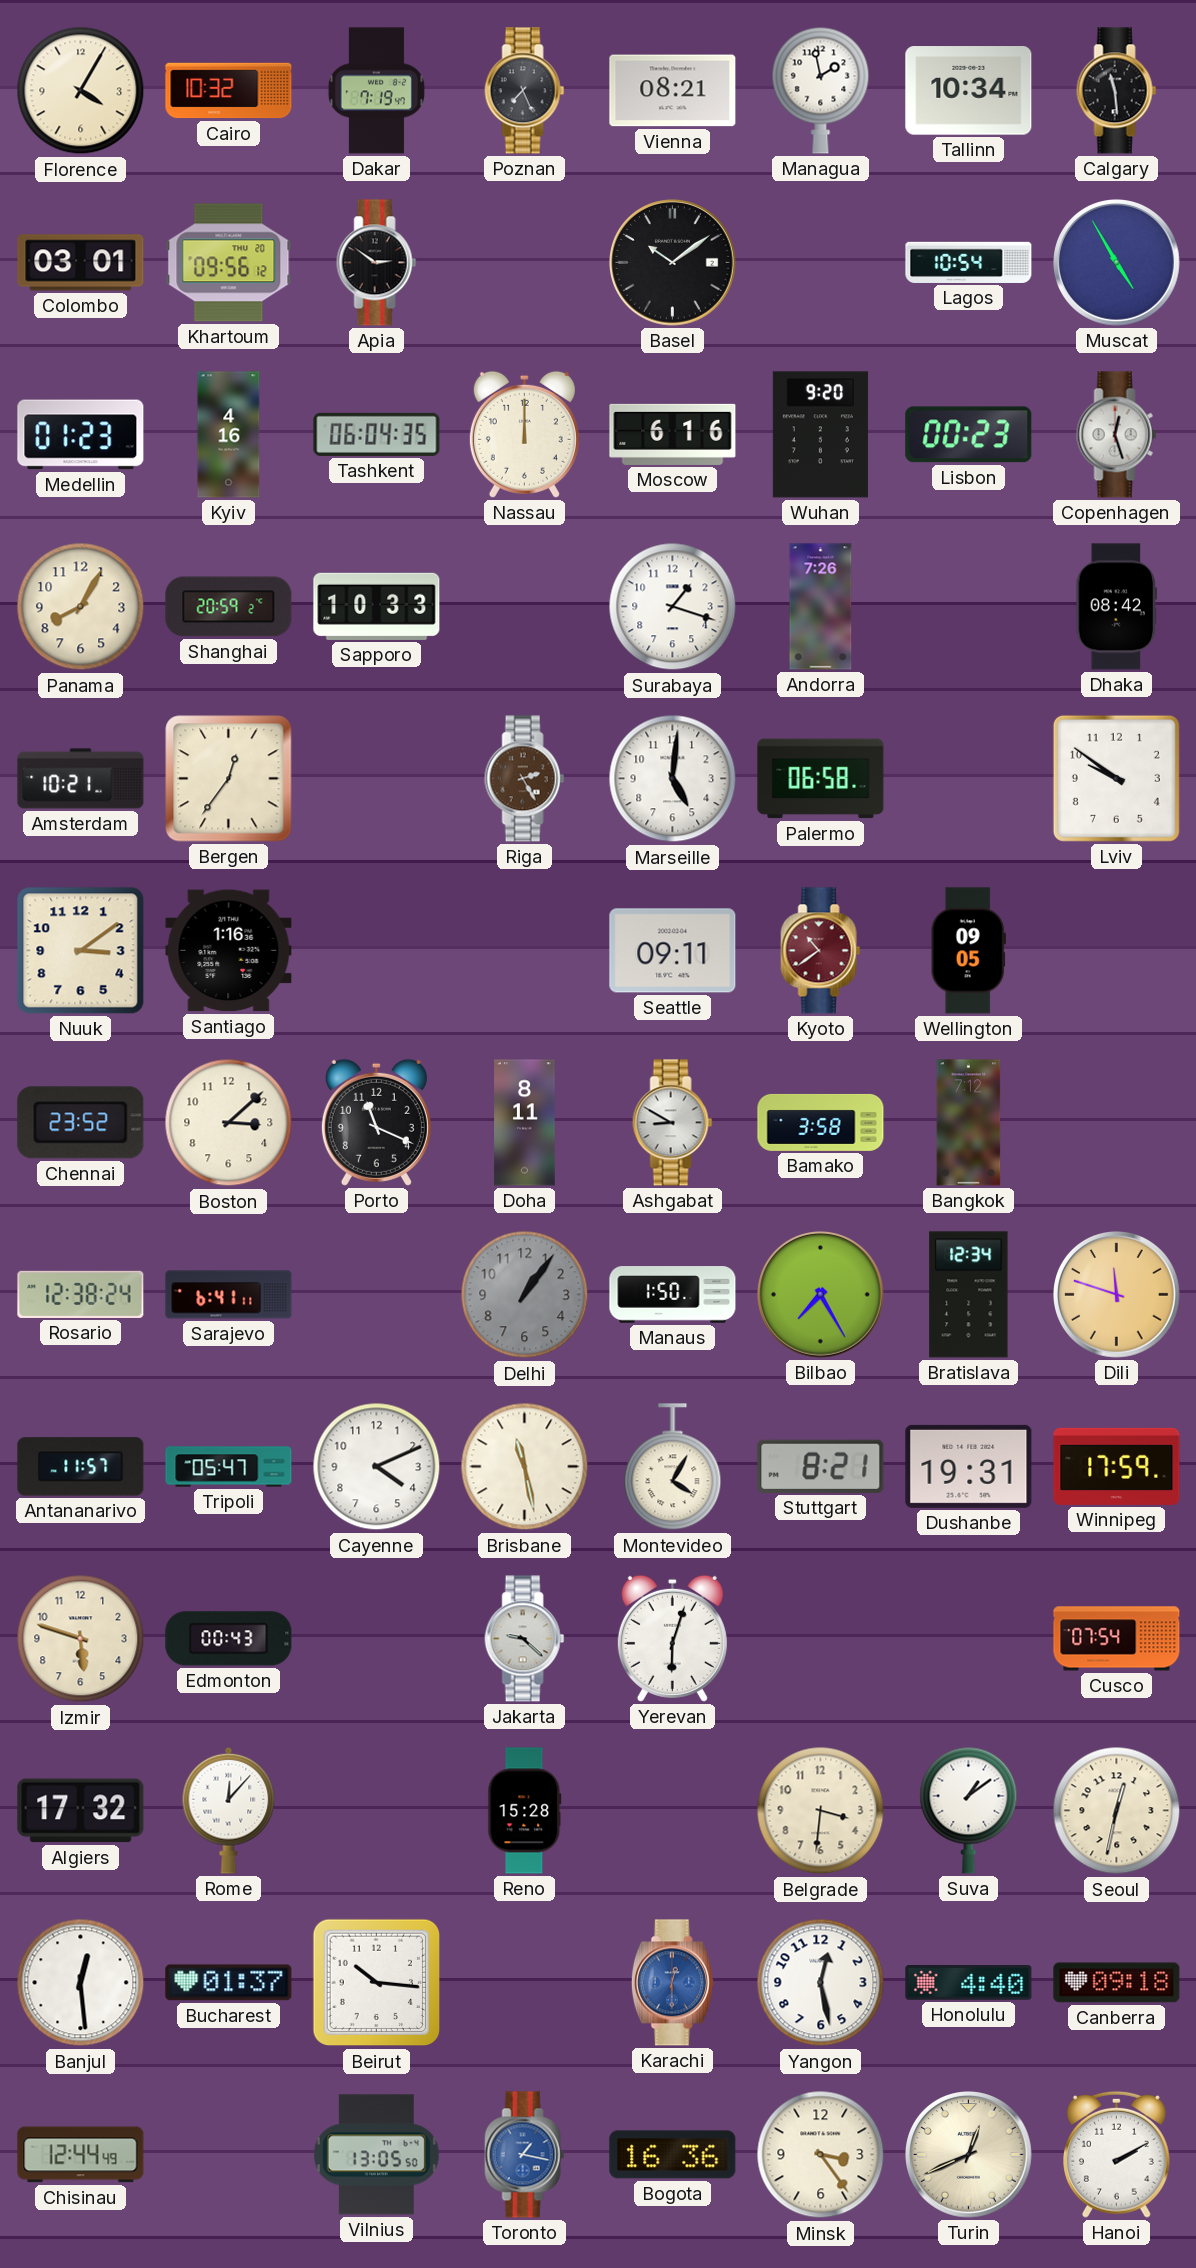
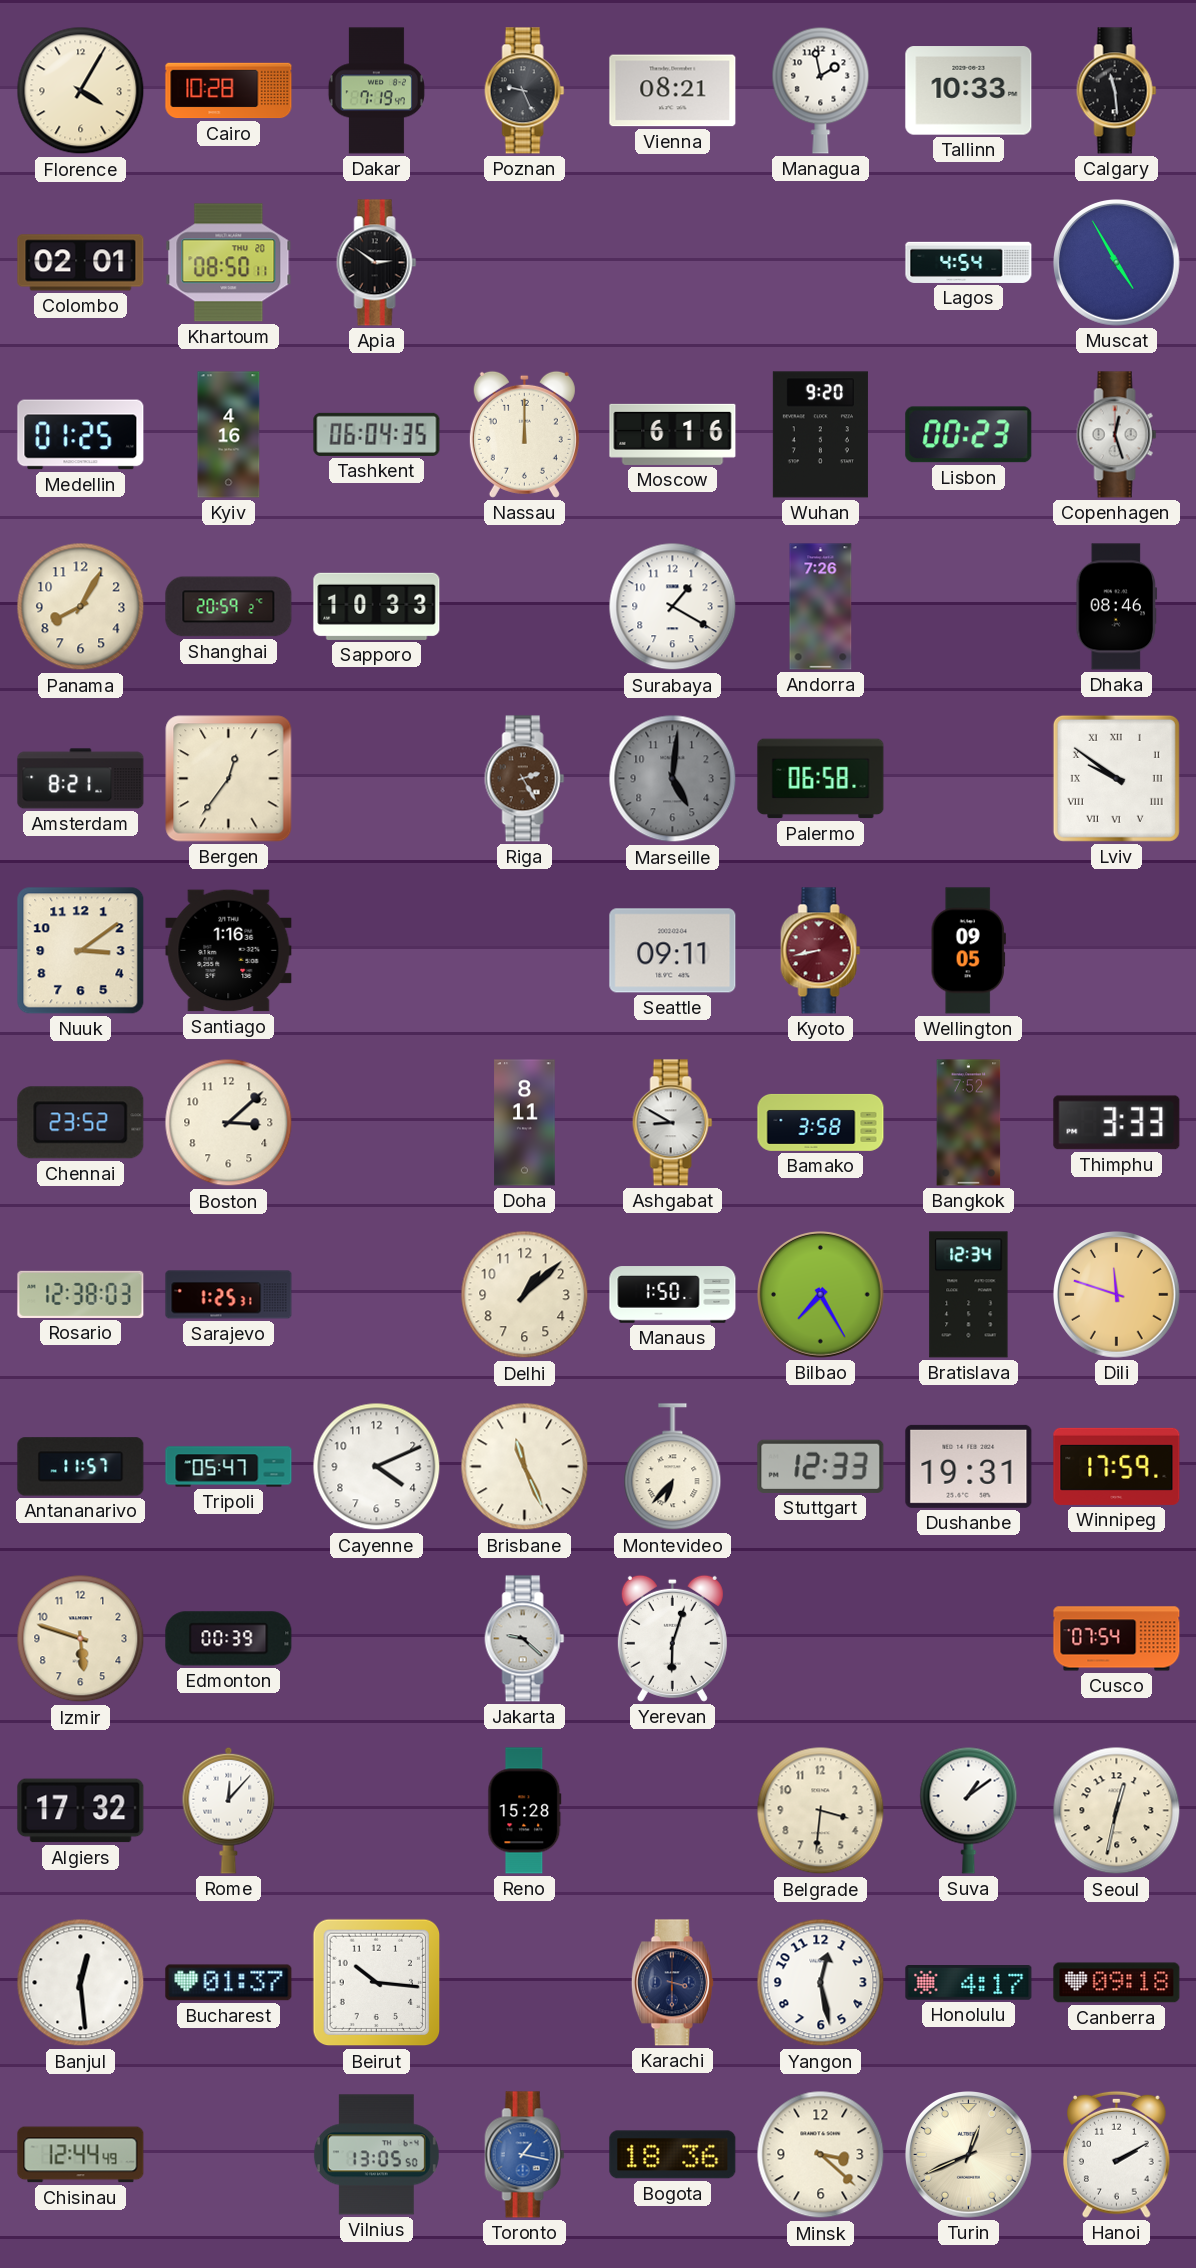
Cairo: 10:32 -> 10:28 (229, 91)
Poznan: 7:26 -> 9:26 (525, 91)
Tallinn: 10:34 -> 10:33 (969, 91)
Colombo: 03:01 -> 02:01 (81, 263)
Khartoum: 09:56 -> 08:50 (229, 263)
Basel: 10:09 -> none (673, 263)
Lagos: 10:54 -> 4:54 (969, 262)
Medellin: 01:23 -> 01:25 (81, 435)
Surabaya: 1:18 -> 1:20 (673, 607)
Dhaka: 08:42 -> 08:46 (1117, 607)
Amsterdam: 10:21 -> 8:21 (81, 779)
Marseille dial: white -> grey (673, 779)
Lviv numerals: Arabic -> Roman (1116, 778)
Kyoto: 10:39 -> 8:43 (821, 951)
Porto: 11:19 -> none (376, 1122)
Bangkok: 7:12 -> 7:52 (969, 1123)
Thimphu: none -> 3:33 (1117, 1123)
Rosario: 12:38:24 -> 12:38:03 (81, 1294)
Sarajevo: 6:41 -> 1:25 (229, 1295)
Delhi: 1:06 -> 1:08 (525, 1295)
Delhi dial: grey -> cream (525, 1295)
Brisbane: 11:28 -> 11:26 (525, 1467)
Montevideo: 4:05 -> 6:37 (673, 1467)
Stuttgart: 8:21 -> 12:33 (821, 1466)
Edmonton: 00:43 -> 00:39 (229, 1639)
Karachi: 12:30 -> 3:30 (672, 1983)
Karachi dial: blue -> navy (672, 1983)
Honolulu: 4:40 -> 4:17 (969, 1983)
Bogota: 16:36 -> 18:36 (673, 2155)
Minsk: 3:24 -> 3:22 (821, 2155)
